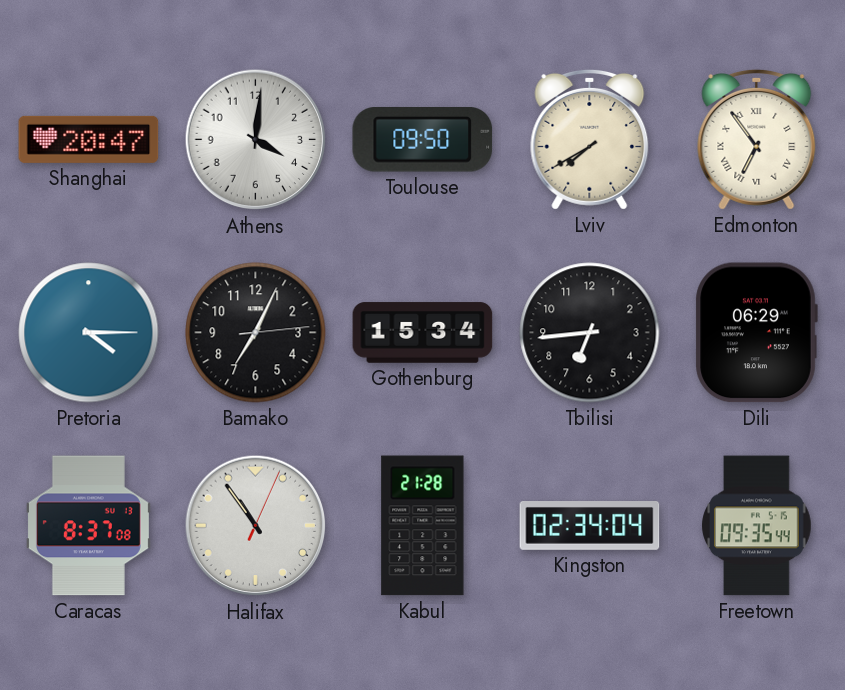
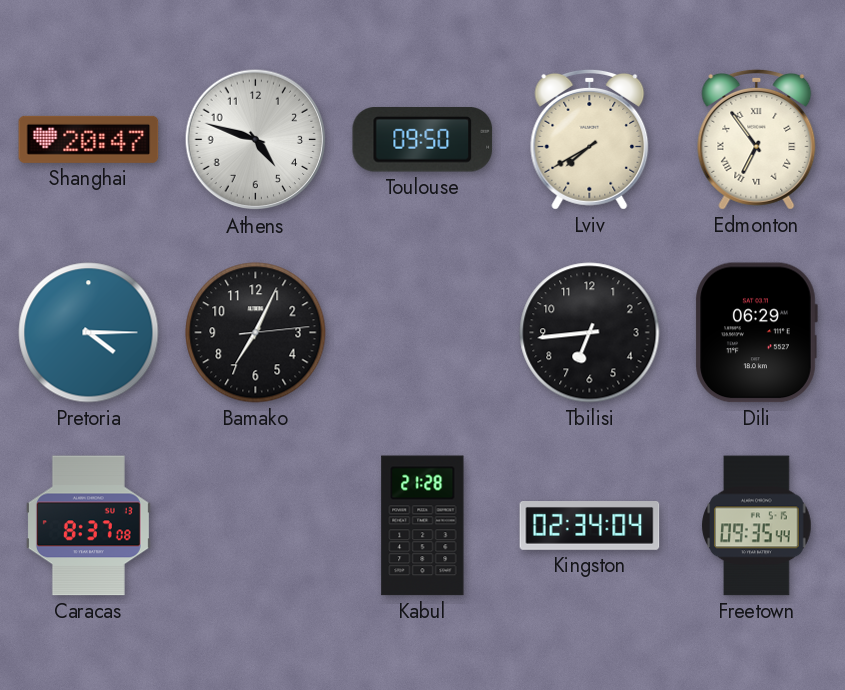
Athens: 4:01 -> 4:48 (256, 140)
Gothenburg: 15:34 -> none (423, 333)
Halifax: 10:54 -> none (256, 526)
